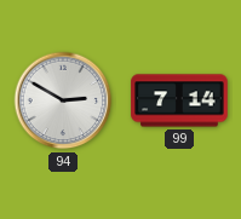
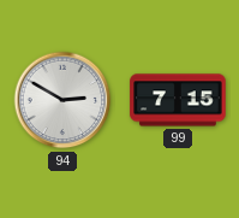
99: 7:14 -> 7:15 (178, 100)
